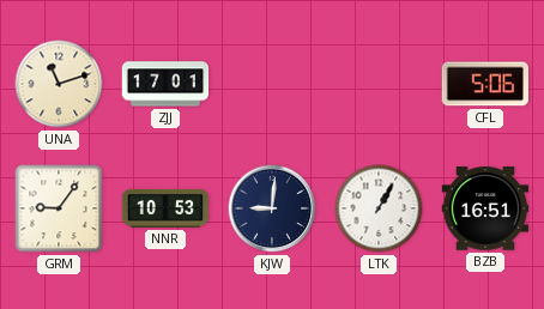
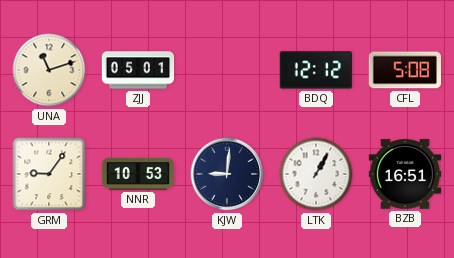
ZJJ: 17:01 -> 05:01 (138, 70)
BDQ: none -> 12:12 (316, 70)
CFL: 5:06 -> 5:08 (404, 70)
